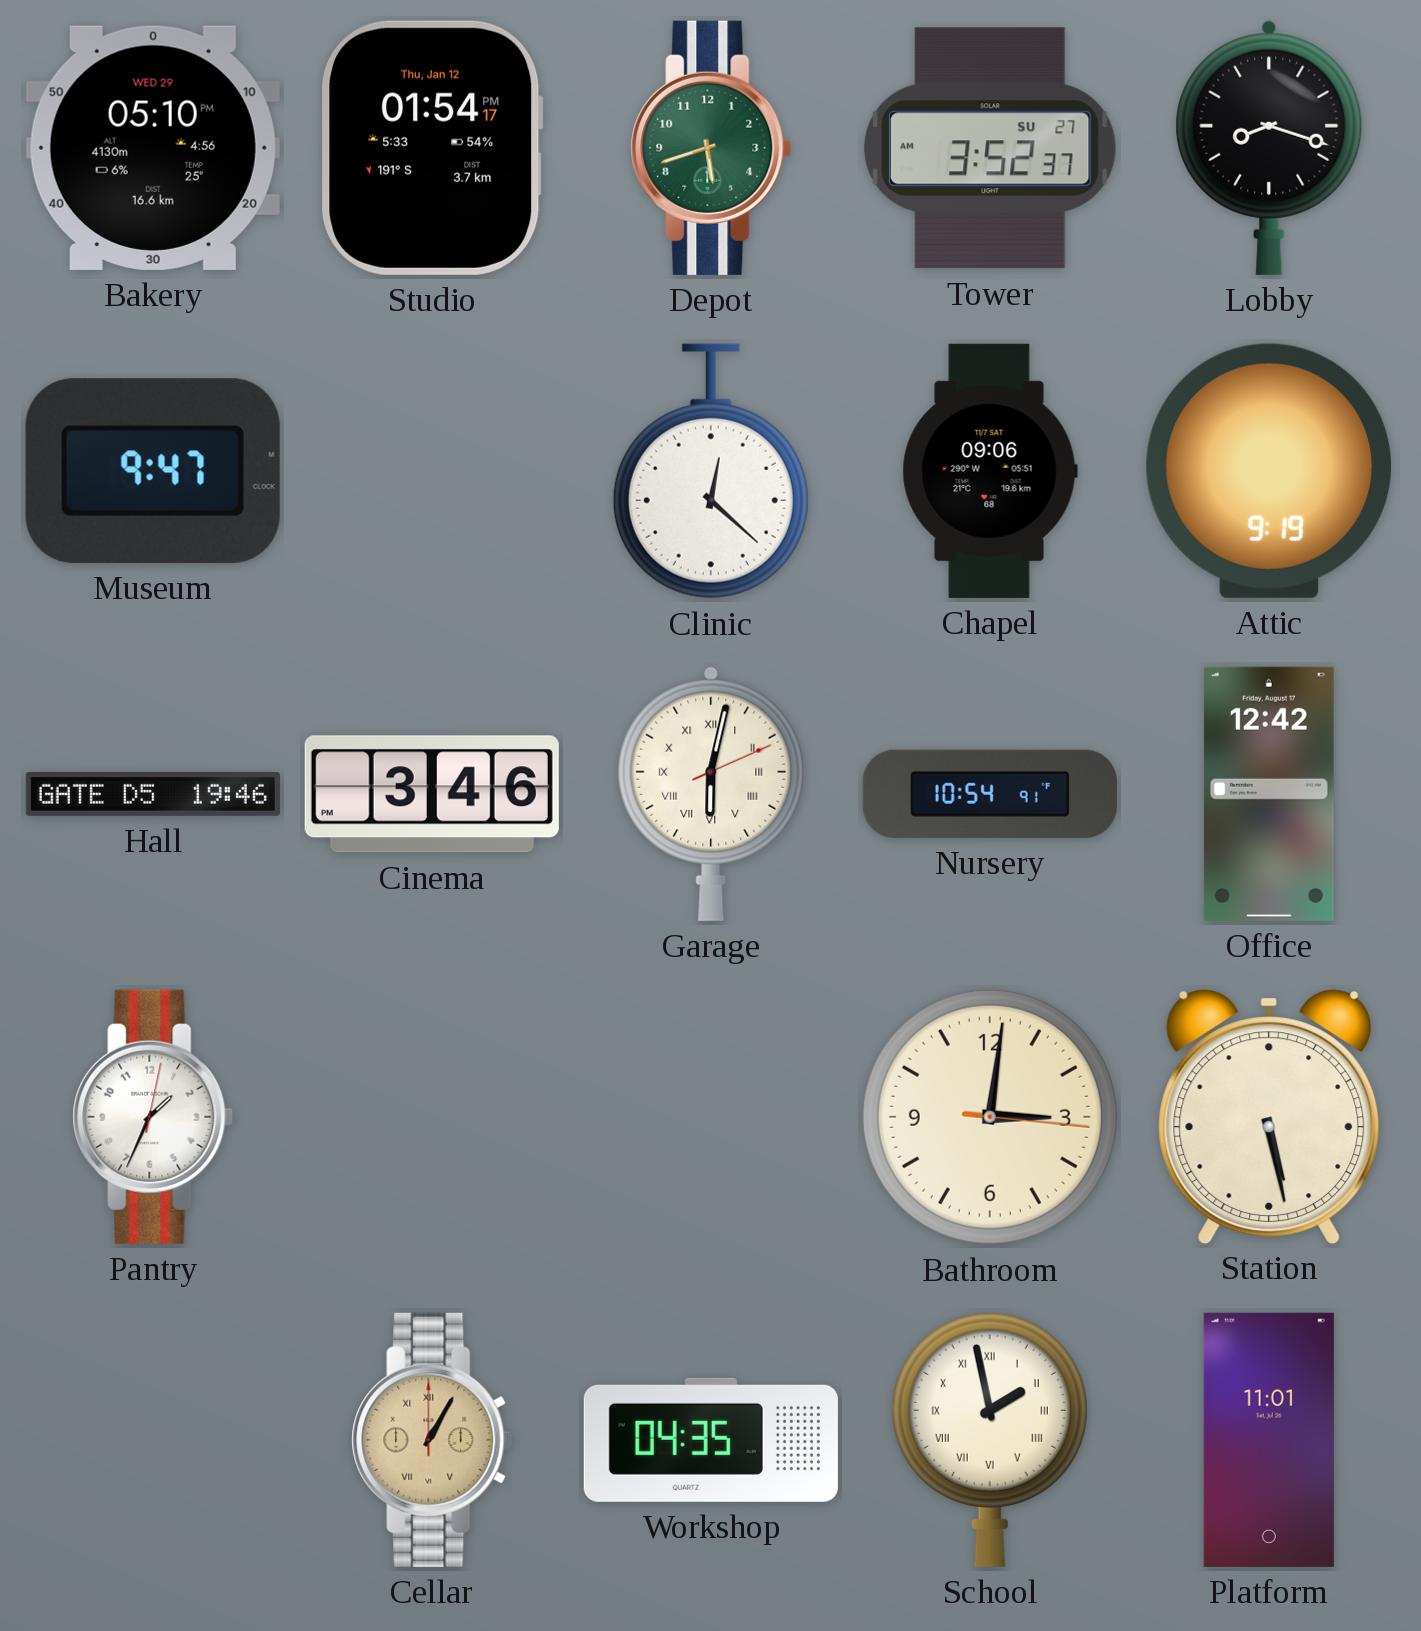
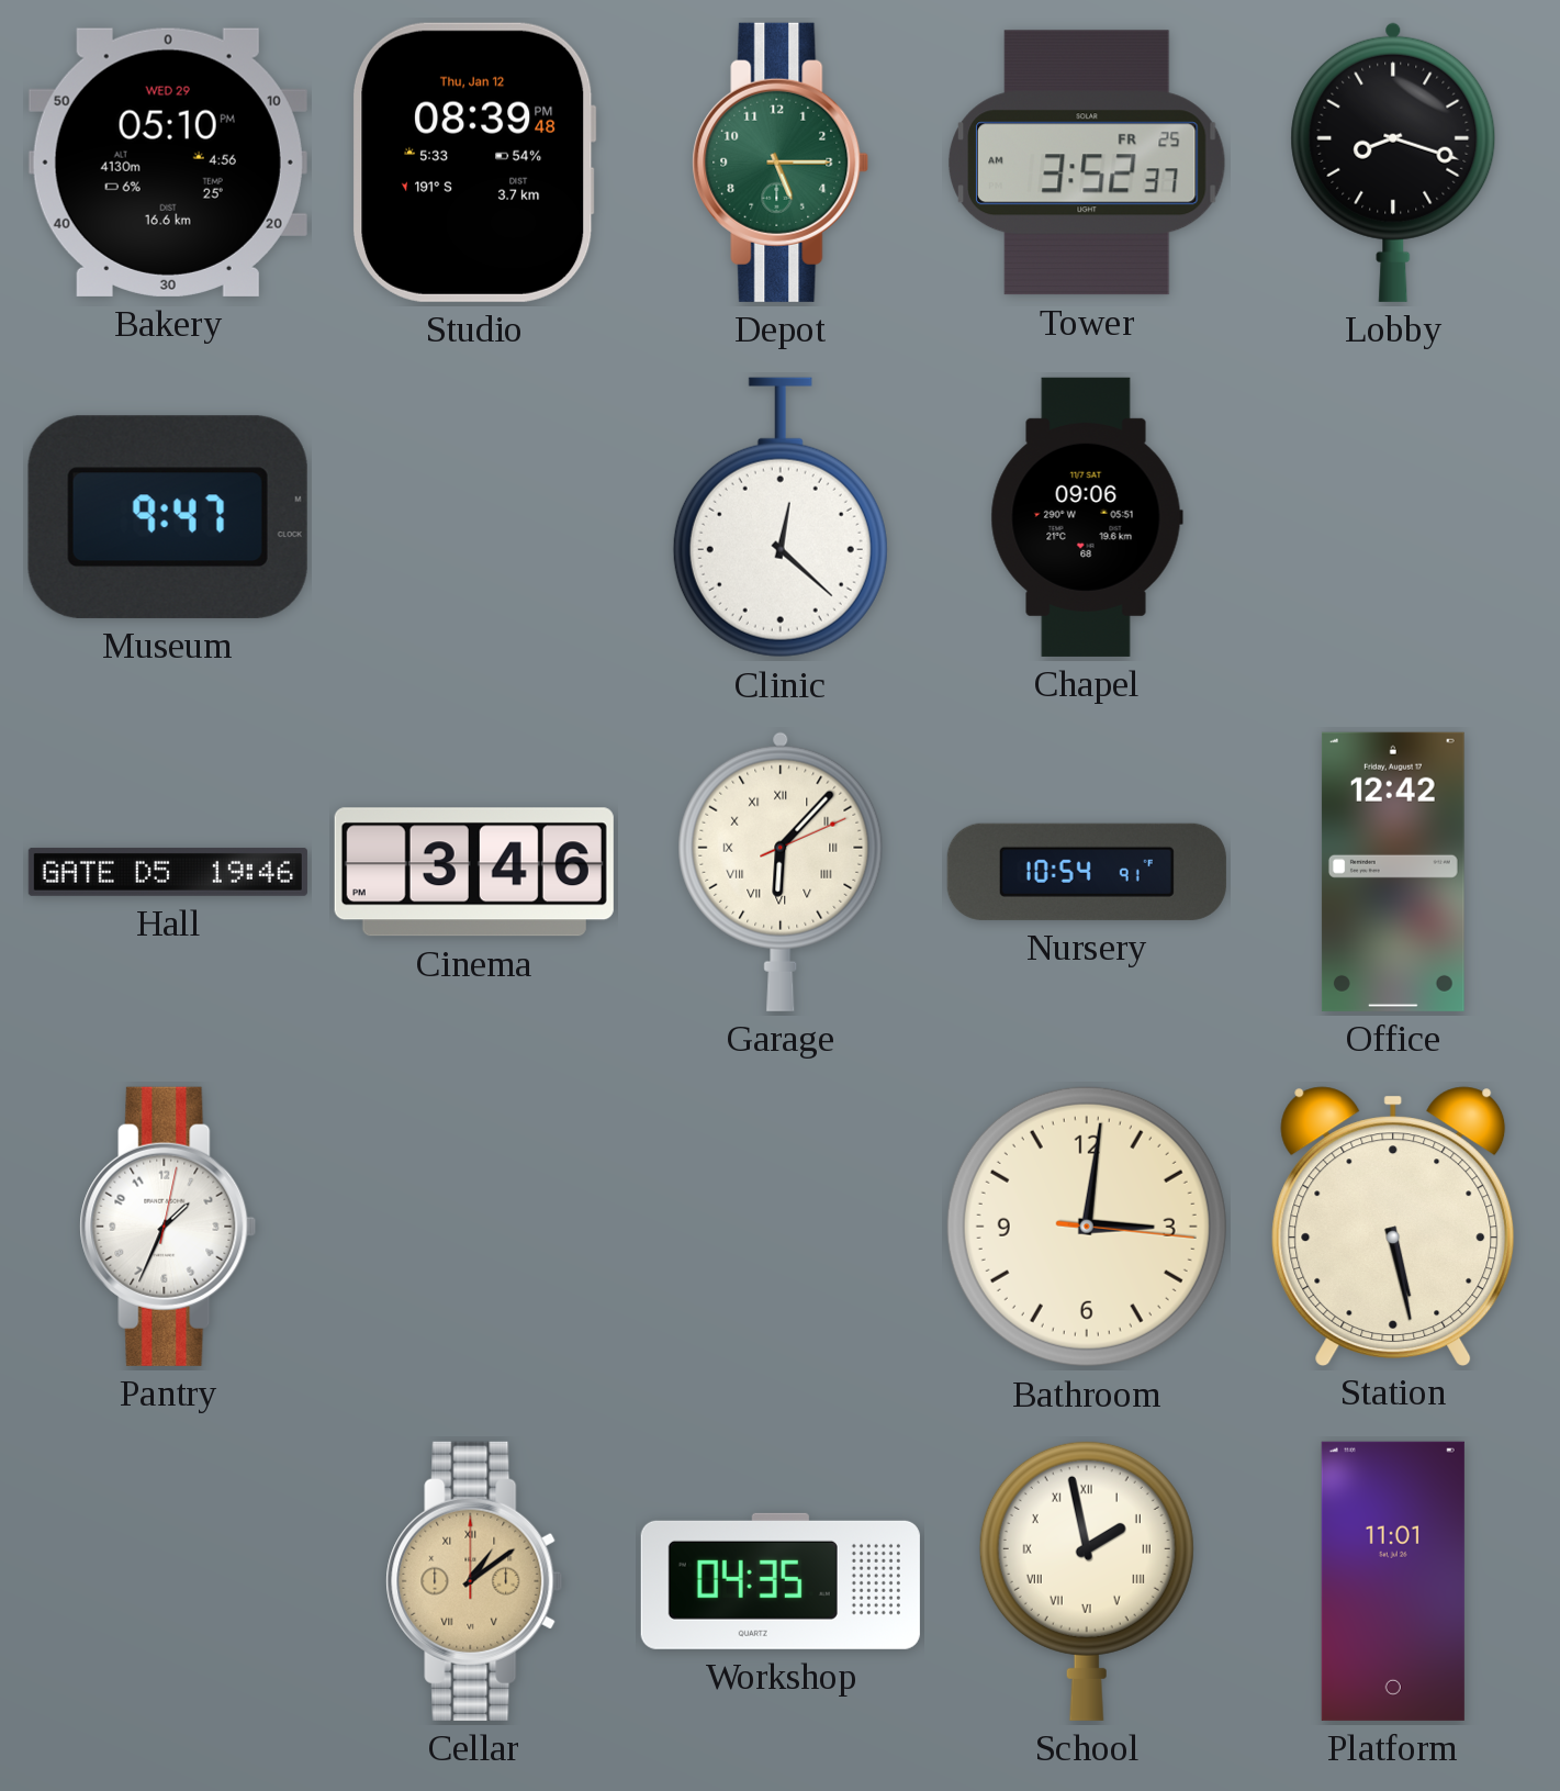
Studio: 01:54 -> 08:39 (475, 163)
Depot: 5:42 -> 5:15 (781, 163)
Tower date: SU 27 -> FR 25 (1088, 163)
Attic: 9:19 -> none (1268, 471)
Garage: 6:02 -> 6:07 (781, 872)
Cellar: 1:05 -> 1:09 (474, 1581)
